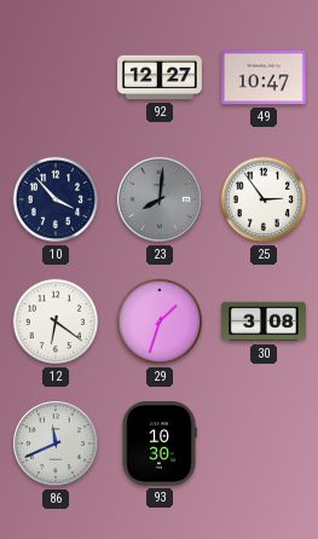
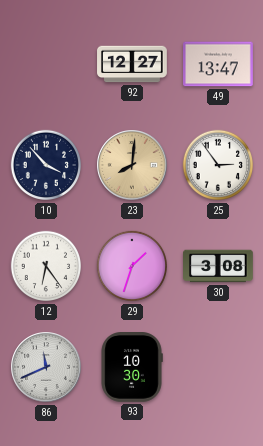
49: 10:47 -> 13:47 (219, 64)
23 dial: grey -> champagne (132, 165)
12: 6:21 -> 6:24 (45, 266)
